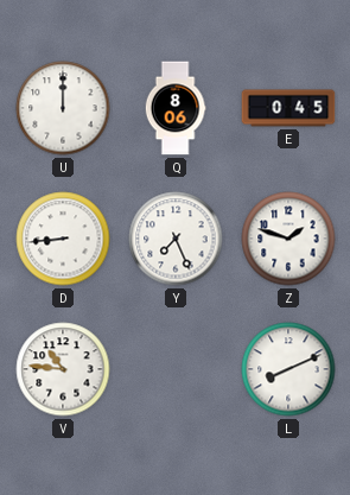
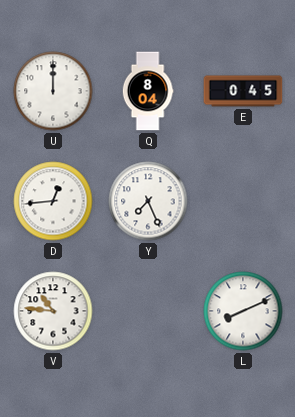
Q: 8:06 -> 8:04 (148, 91)
D: 8:44 -> 12:44 (53, 201)
Z: 1:48 -> none (288, 239)
